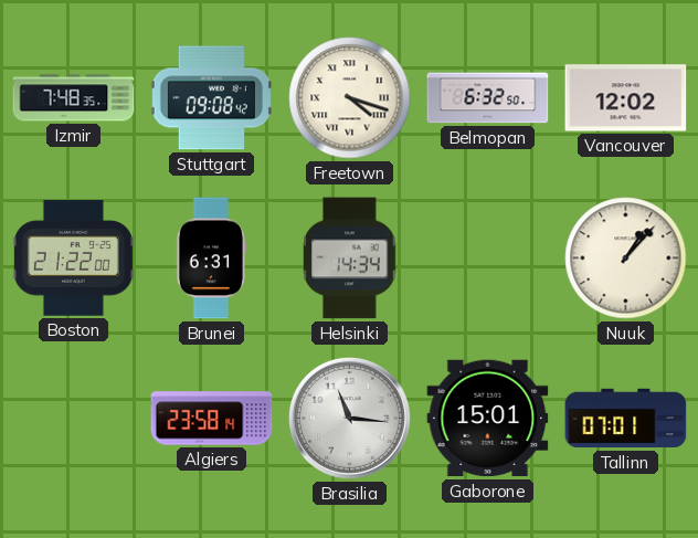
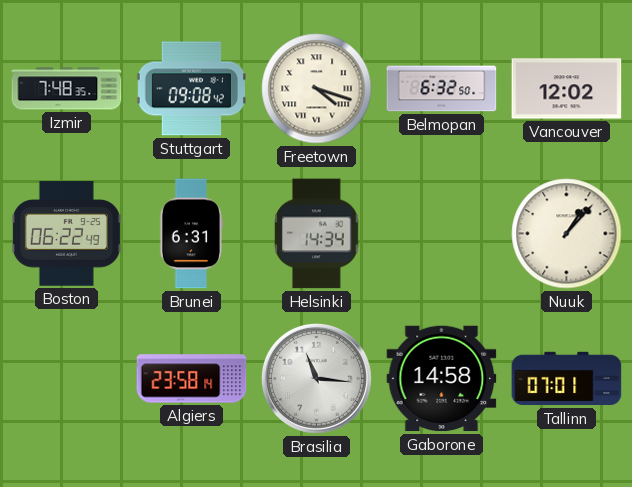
Boston: 21:22 -> 06:22 (66, 234)
Gaborone: 15:01 -> 14:58 (442, 379)
